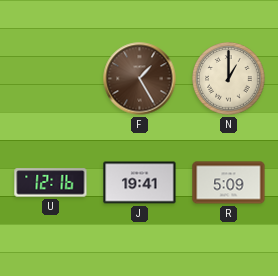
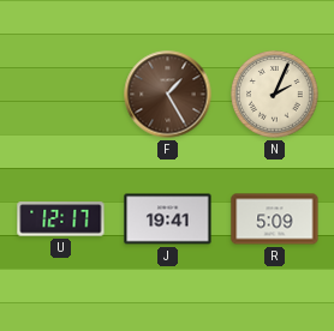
N: 1:00 -> 2:04 (275, 95)
U: 12:16 -> 12:17 (61, 219)
